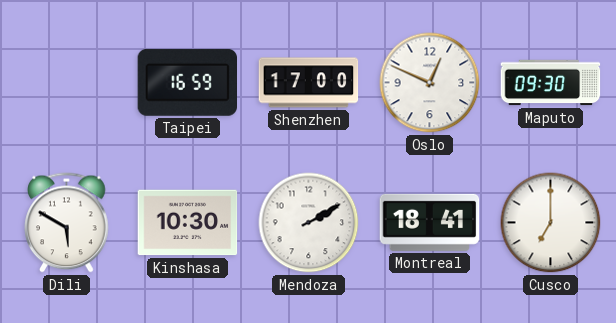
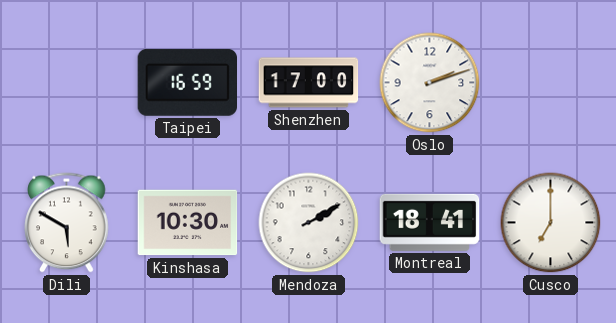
Oslo: 12:49 -> 2:12 (430, 83)
Maputo: 09:30 -> none (551, 83)
